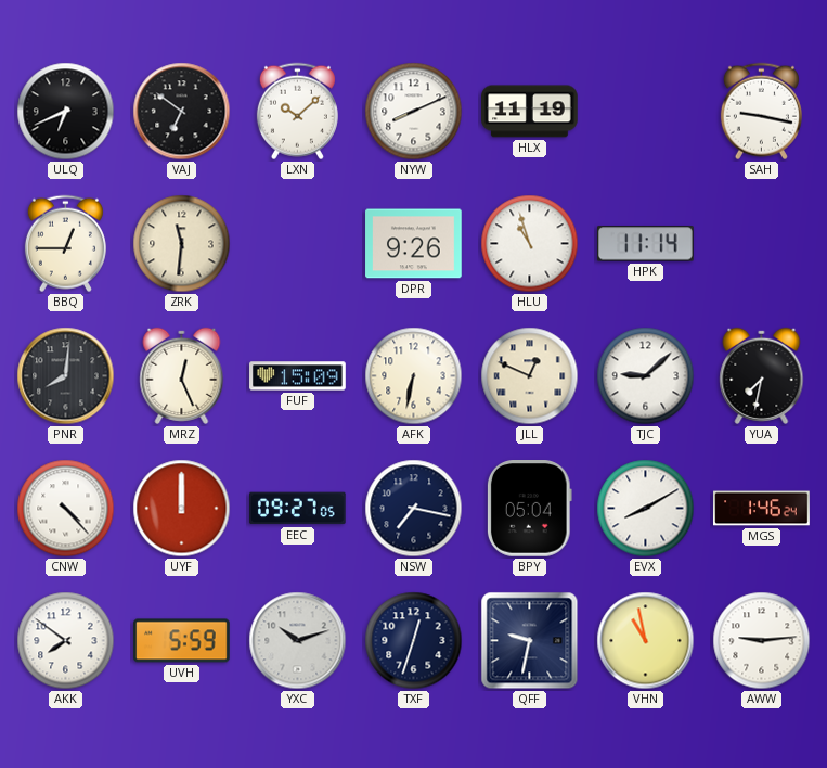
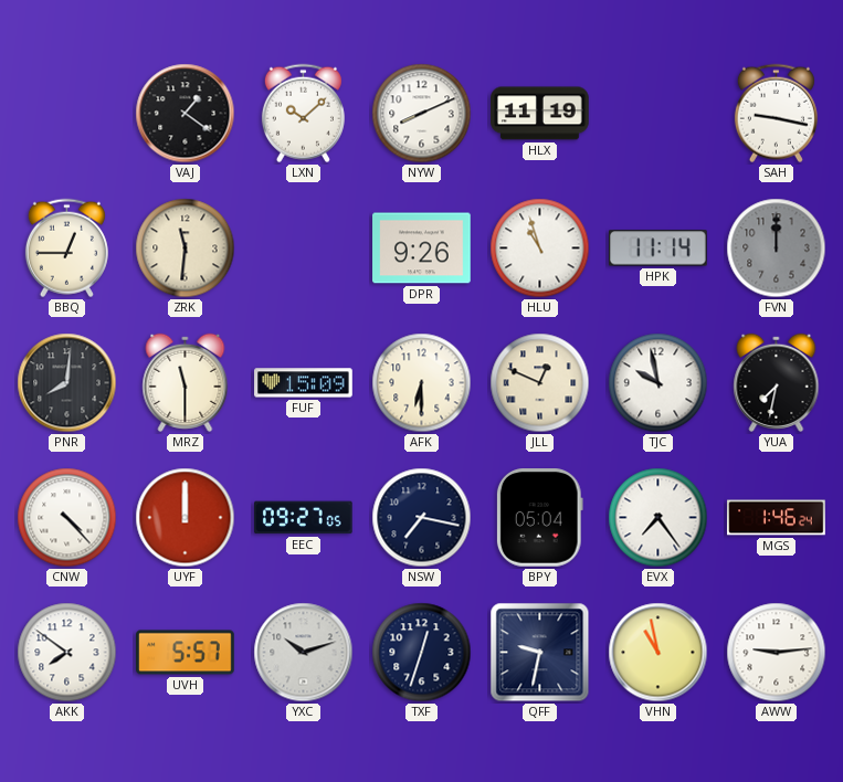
ULQ: 6:41 -> none (66, 112)
VAJ: 6:51 -> 1:21 (186, 114)
FVN: none -> 12:00 (777, 249)
MRZ: 12:26 -> 11:30 (186, 382)
AFK: 6:32 -> 6:30 (422, 383)
TJC: 9:08 -> 9:58 (658, 383)
EVX: 8:10 -> 7:24 (658, 518)
UVH: 5:59 -> 5:57 (186, 653)
